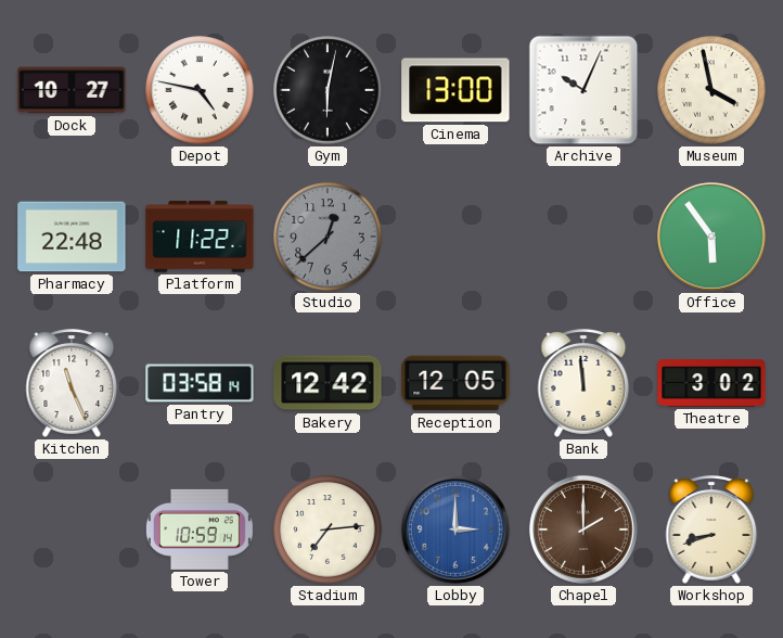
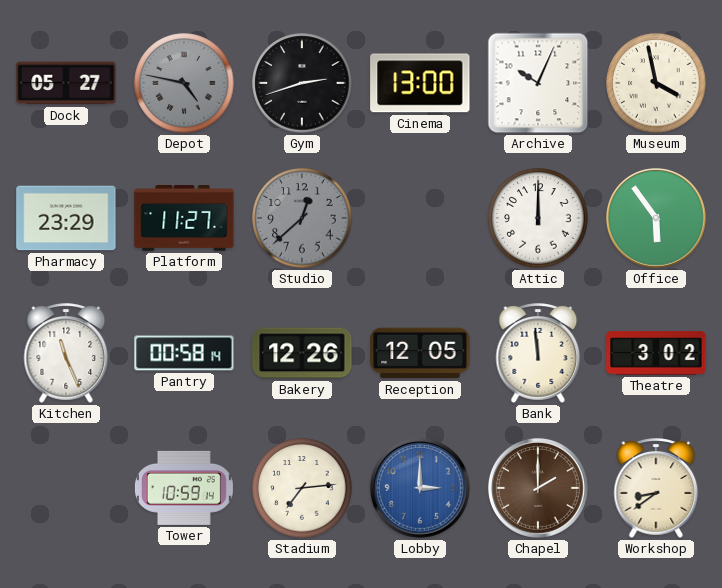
Dock: 10:27 -> 05:27 (66, 83)
Depot dial: white -> grey (184, 83)
Gym: 6:02 -> 2:42 (302, 83)
Pharmacy: 22:48 -> 23:29 (66, 218)
Platform: 11:22 -> 11:27 (184, 219)
Attic: none -> 12:00 (538, 218)
Pantry: 03:58 -> 00:58 (184, 353)
Bakery: 12:42 -> 12:26 (302, 353)
Workshop: 8:42 -> 8:39 (656, 488)
